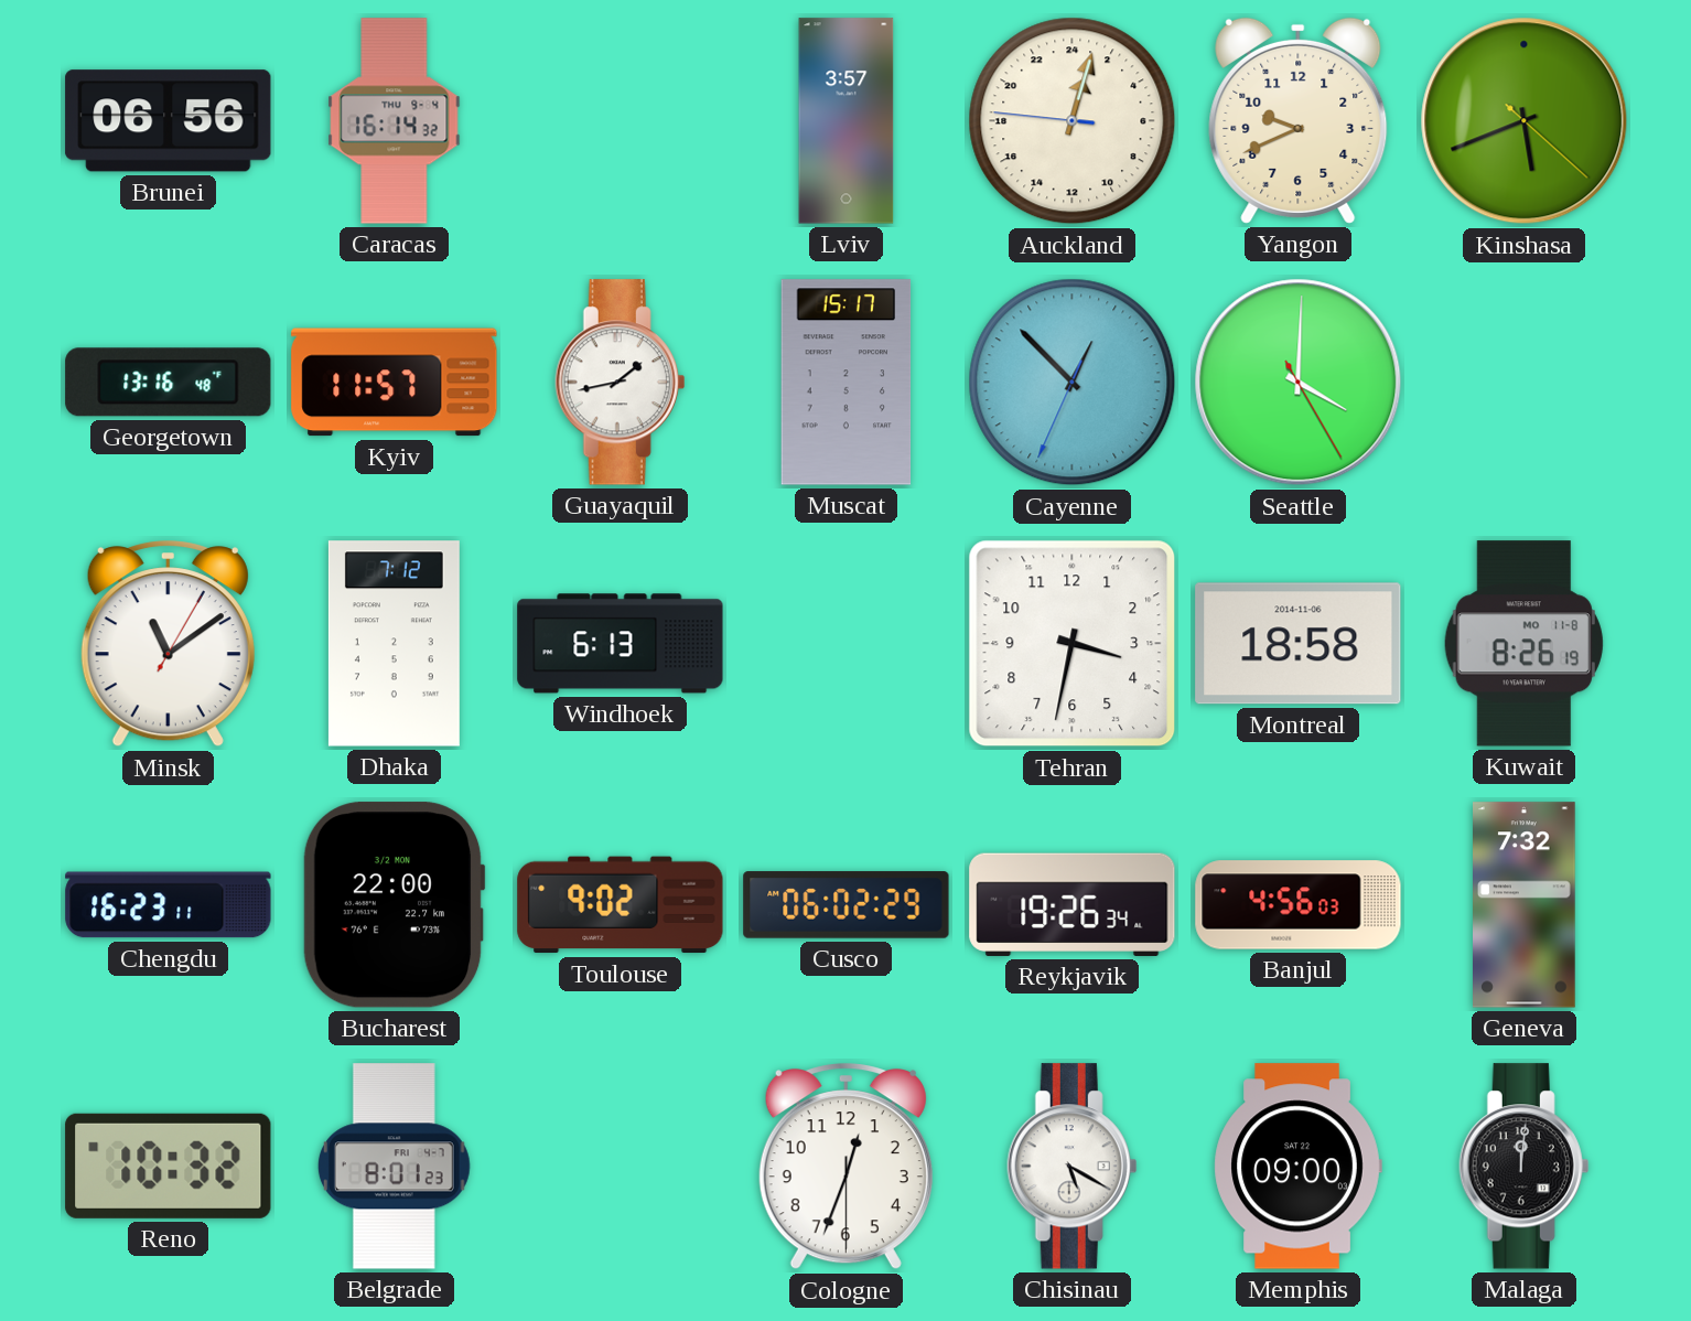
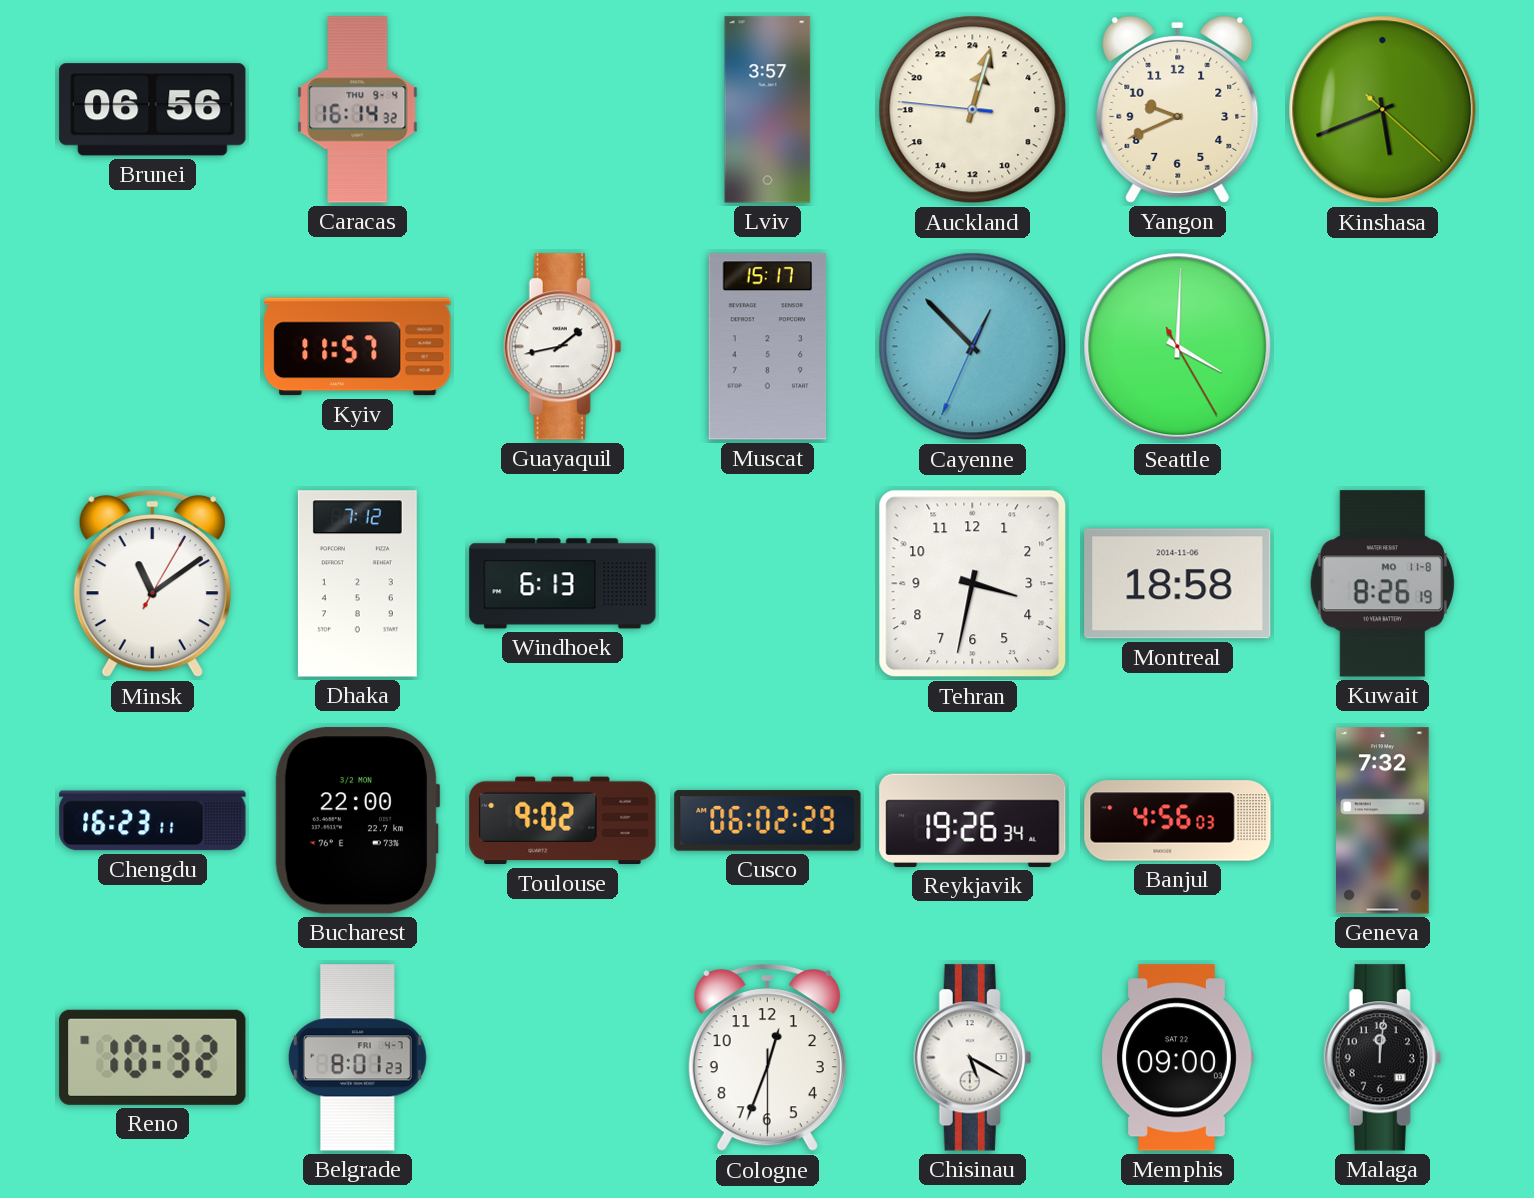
Georgetown: 13:16 -> none (169, 383)
